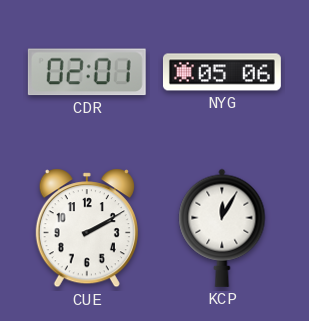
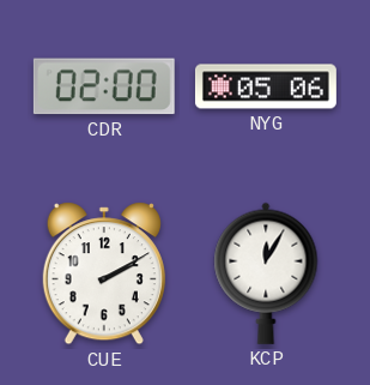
CDR: 02:01 -> 02:00 (104, 86)
